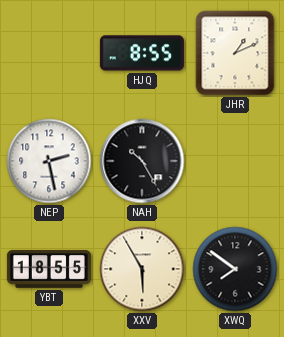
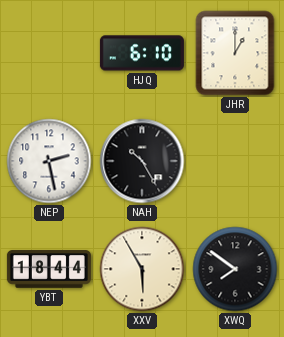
HJQ: 8:55 -> 6:10 (142, 53)
JHR: 1:11 -> 1:00 (235, 53)
YBT: 18:55 -> 18:44 (49, 269)
